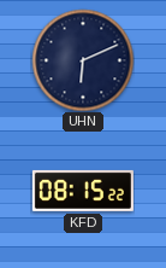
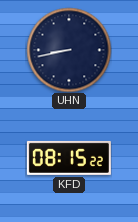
UHN: 6:11 -> 8:43 (69, 50)
